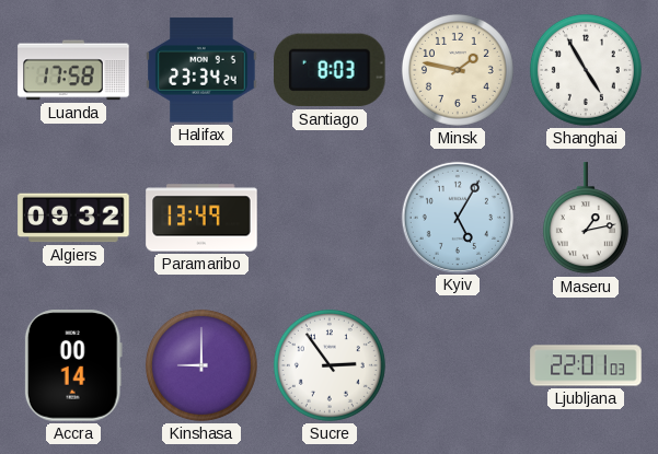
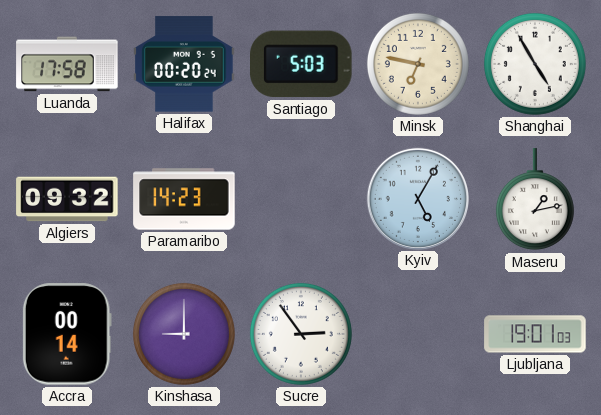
Halifax: 23:34 -> 00:20 (184, 64)
Santiago: 8:03 -> 5:03 (302, 64)
Minsk: 1:47 -> 6:47 (418, 64)
Paramaribo: 13:49 -> 14:23 (184, 199)
Ljubljana: 22:01 -> 19:01 (535, 334)
